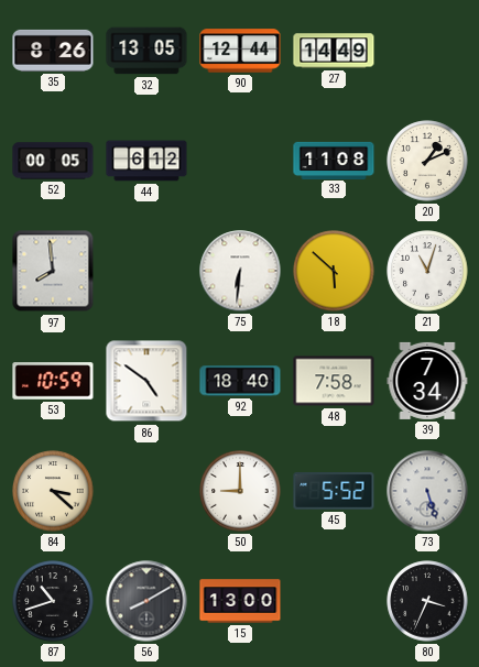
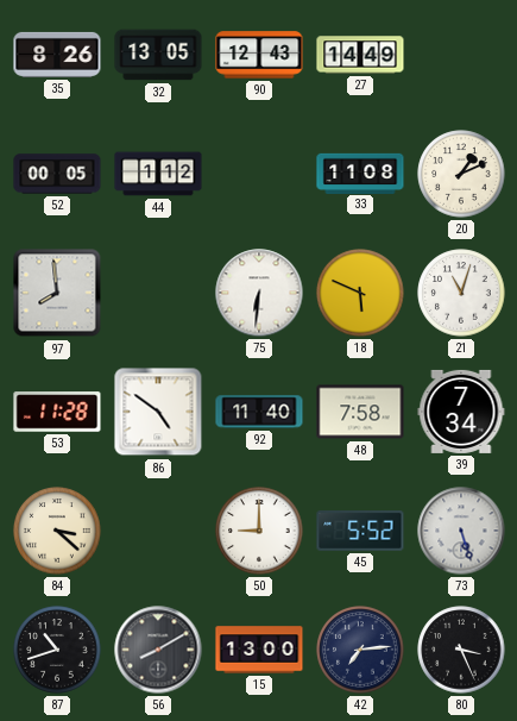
90: 12:44 -> 12:43 (259, 55)
44: 6:12 -> 1:12 (158, 174)
18: 5:52 -> 5:49 (360, 293)
53: 10:59 -> 11:28 (57, 412)
92: 18:40 -> 11:40 (259, 412)
42: none -> 7:14 (360, 650)
80: 3:34 -> 3:26 (461, 650)
